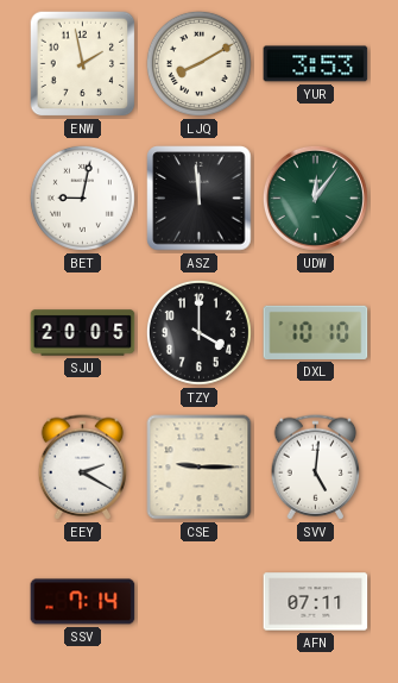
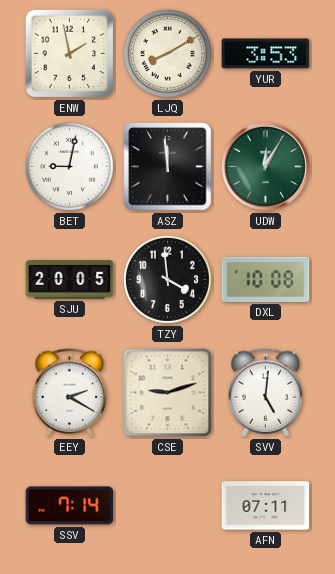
UDW: 12:06 -> 12:05 (265, 166)
TZY: 4:00 -> 3:59 (167, 279)
DXL: 10:10 -> 10:08 (266, 279)
CSE: 9:15 -> 9:12 (168, 393)
